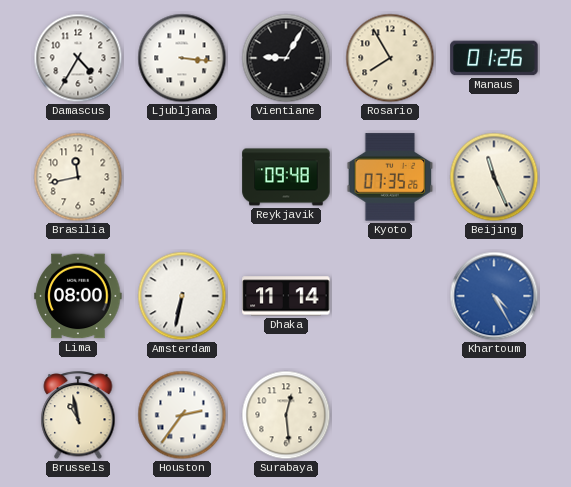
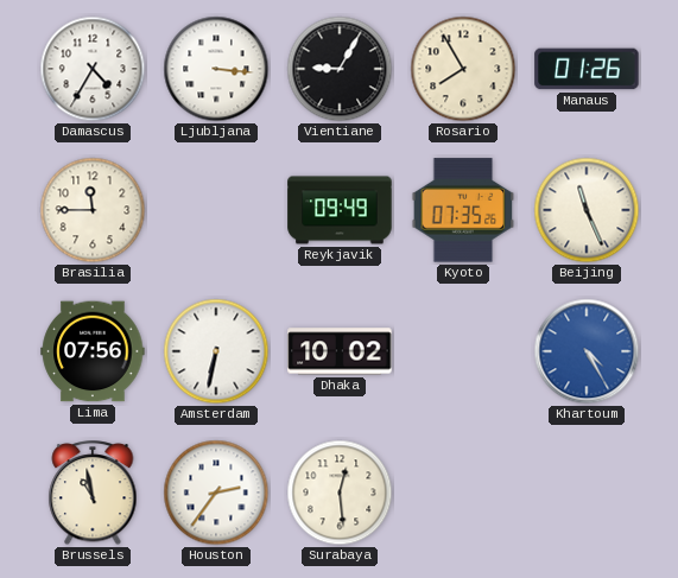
Brasilia: 11:43 -> 11:45 (93, 210)
Reykjavik: 09:48 -> 09:49 (340, 210)
Lima: 08:00 -> 07:56 (93, 351)
Dhaka: 11:14 -> 10:02 (340, 351)
